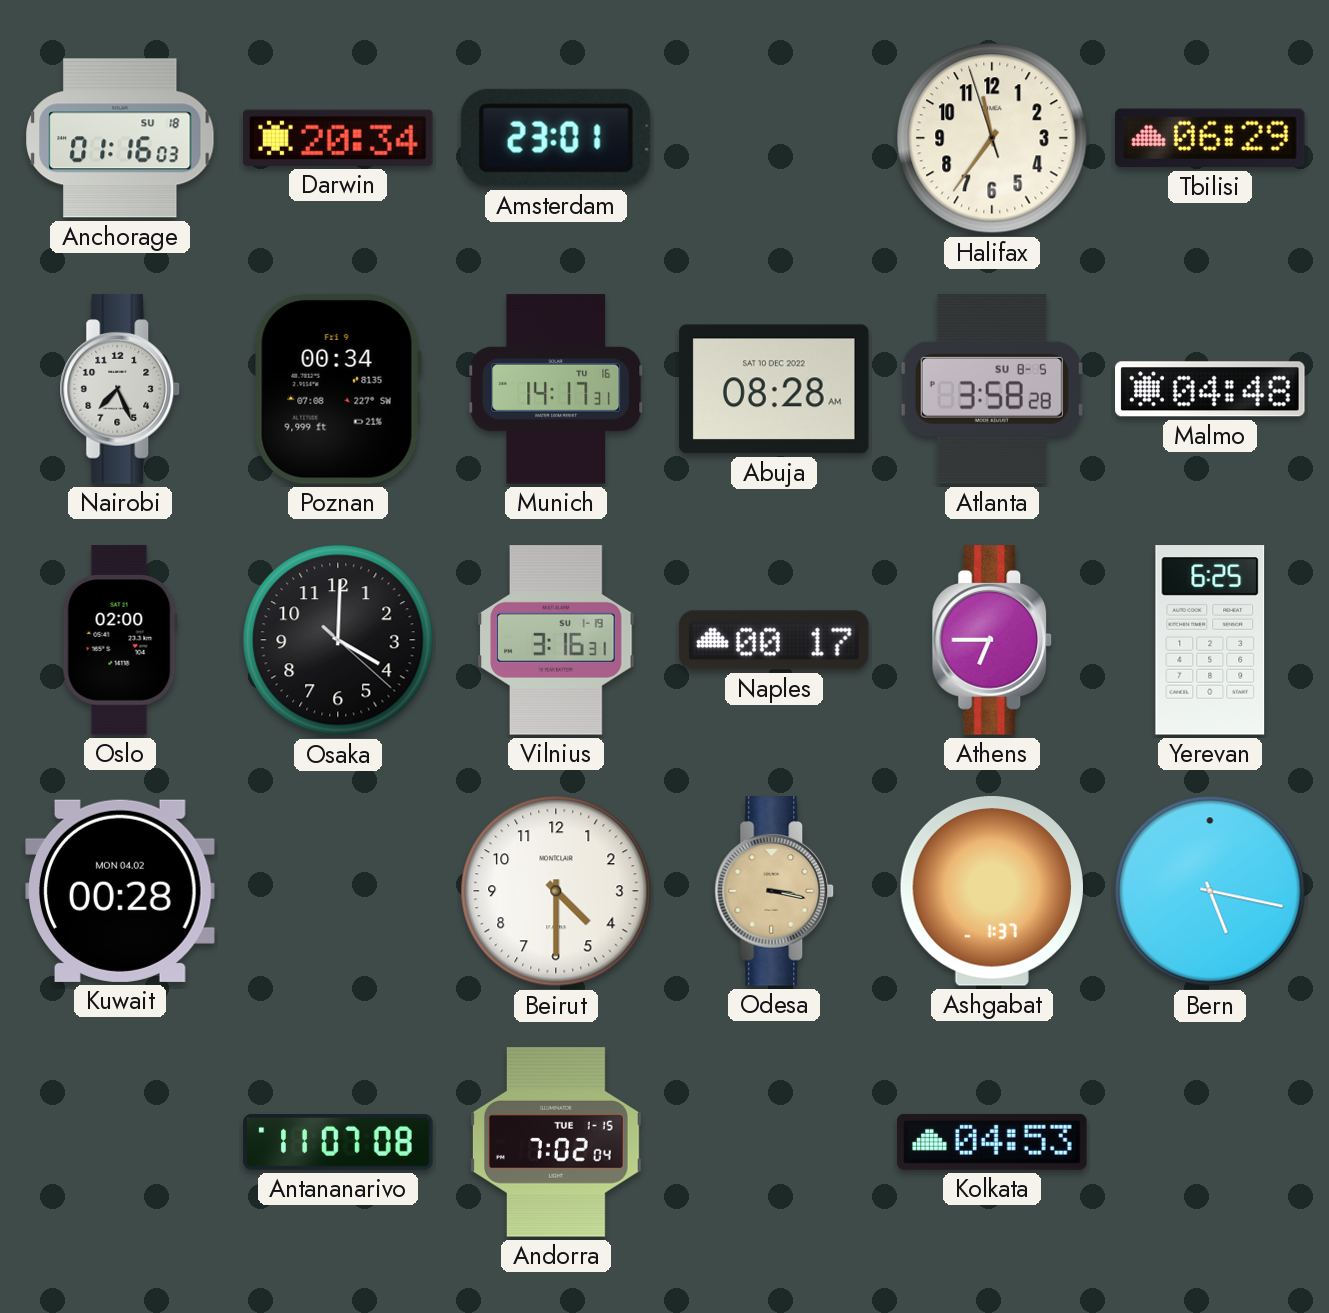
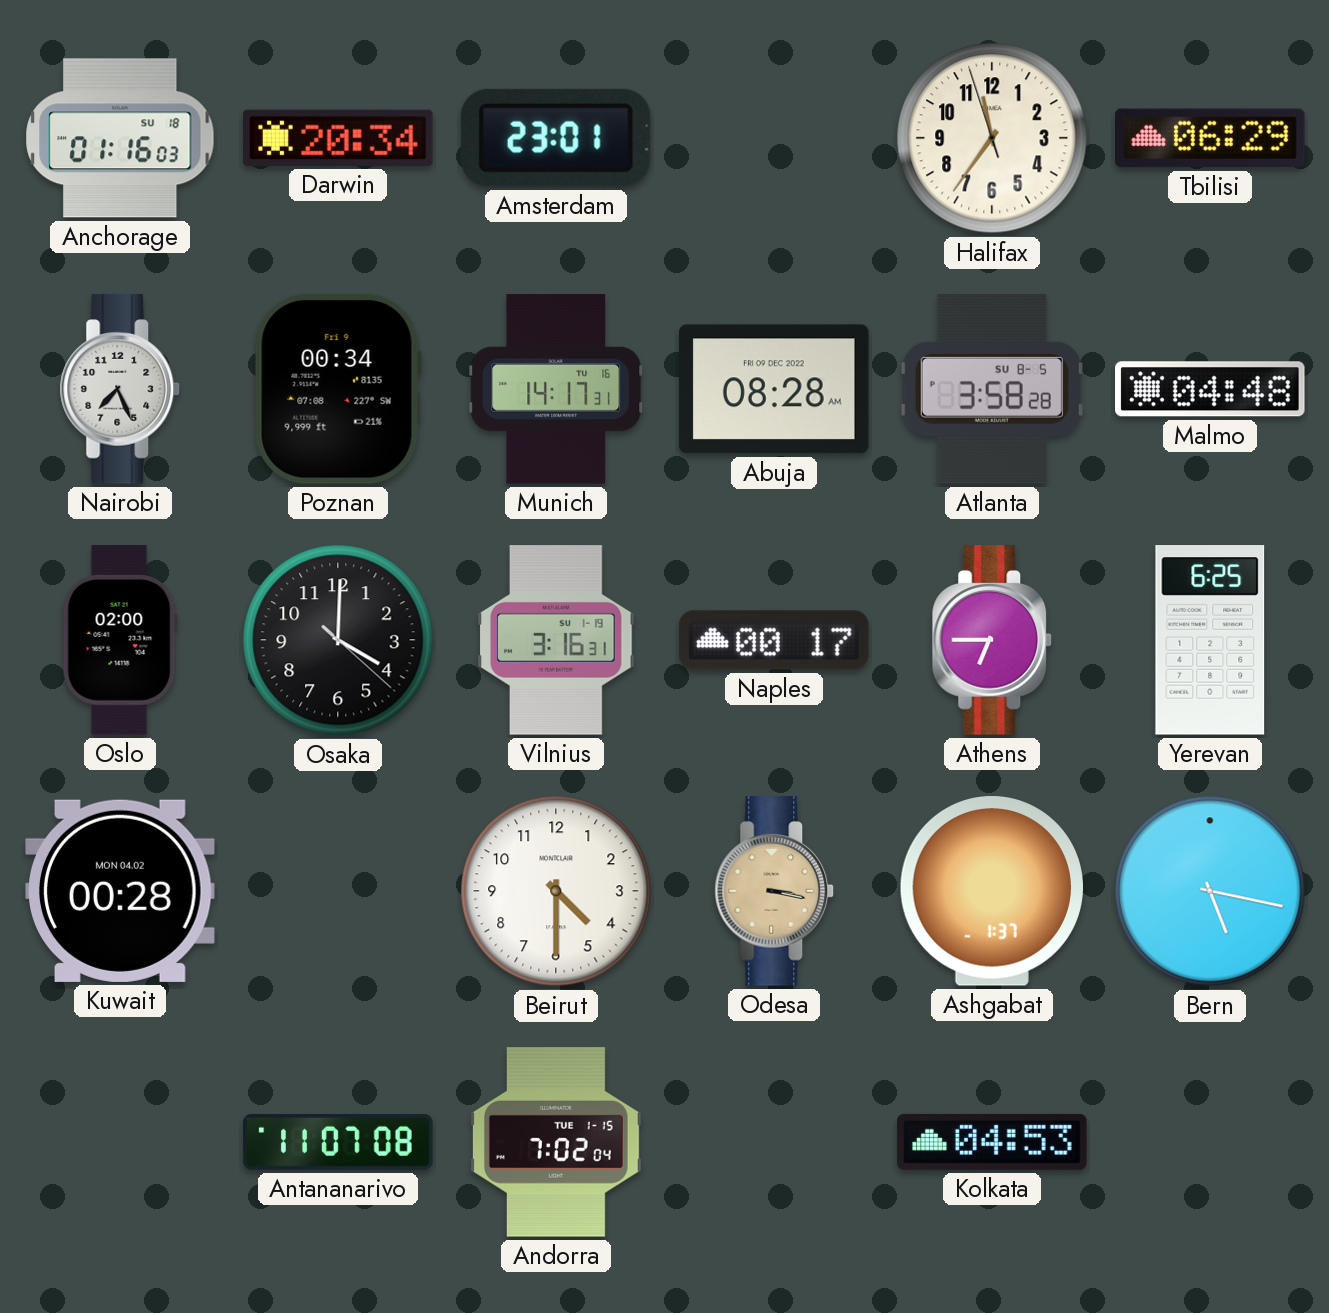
Abuja date: SAT 10 DEC 2022 -> FRI 09 DEC 2022 (774, 389)
